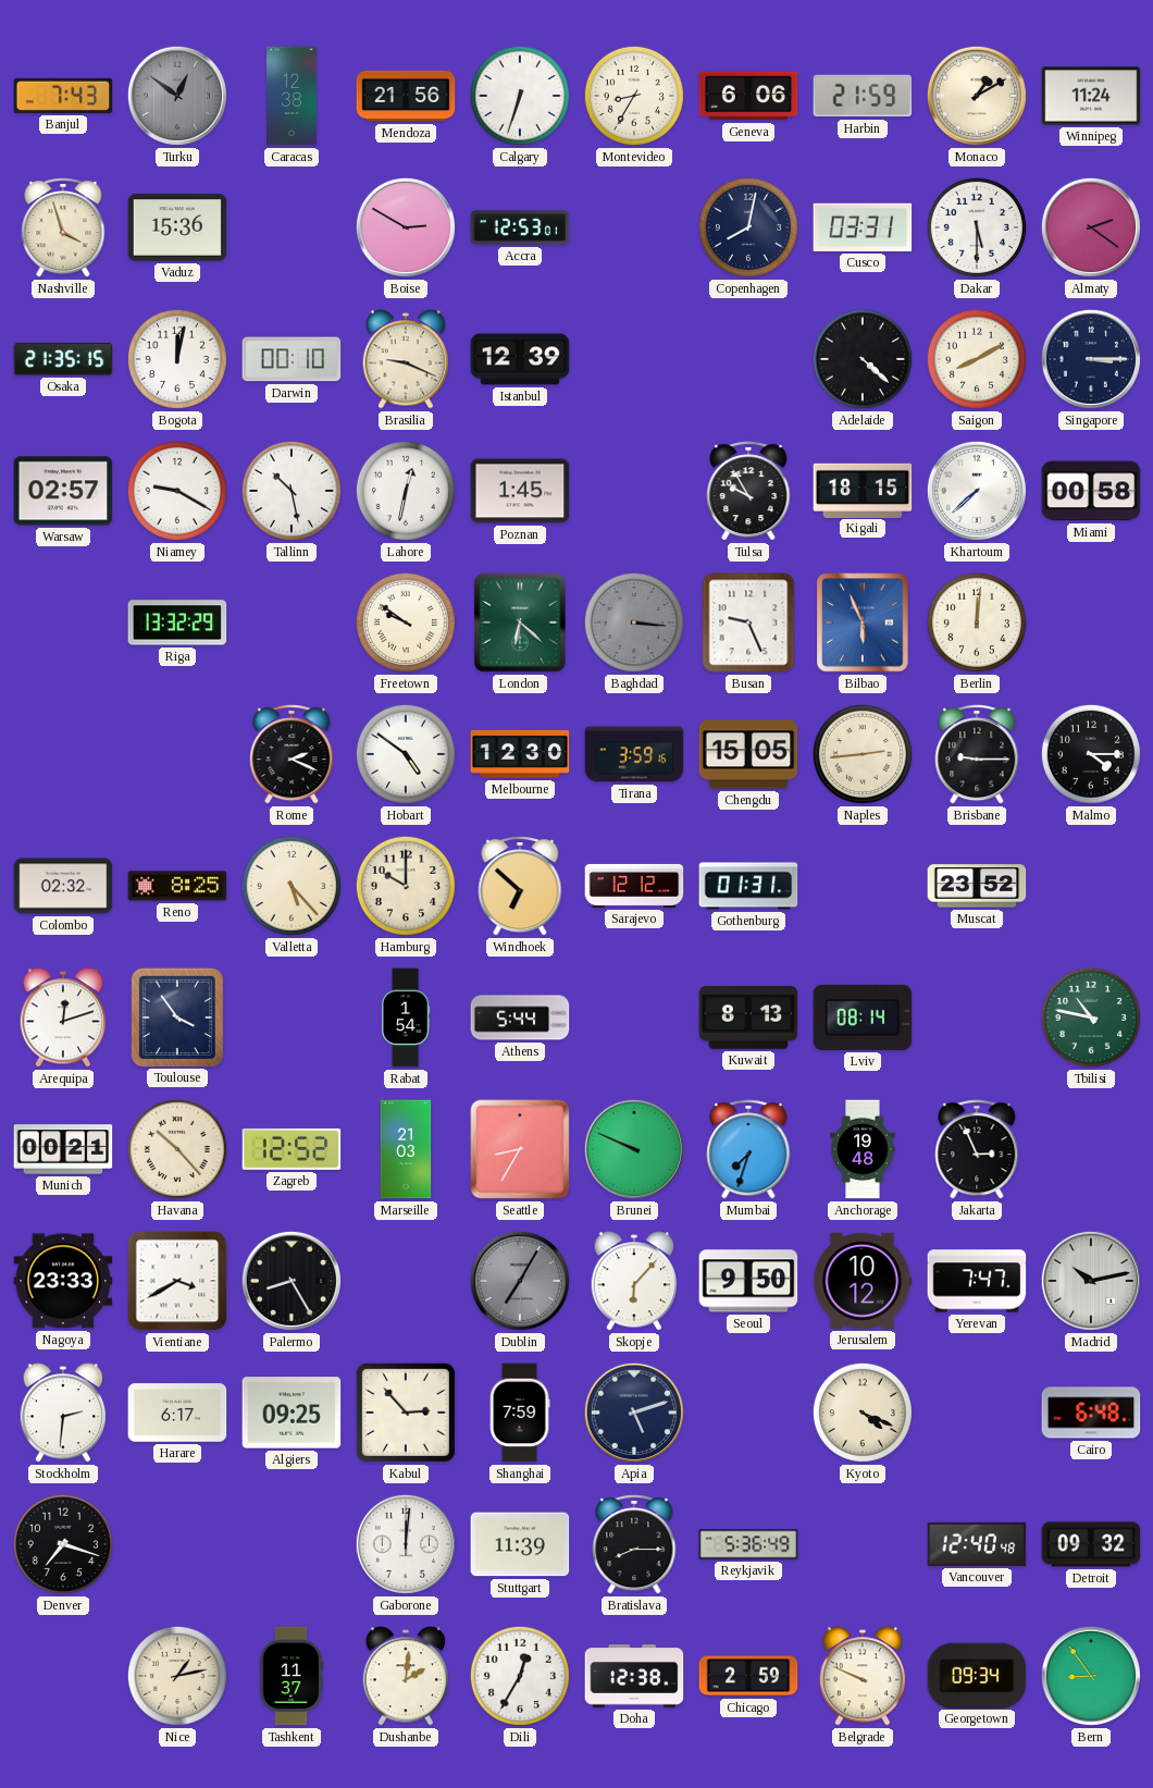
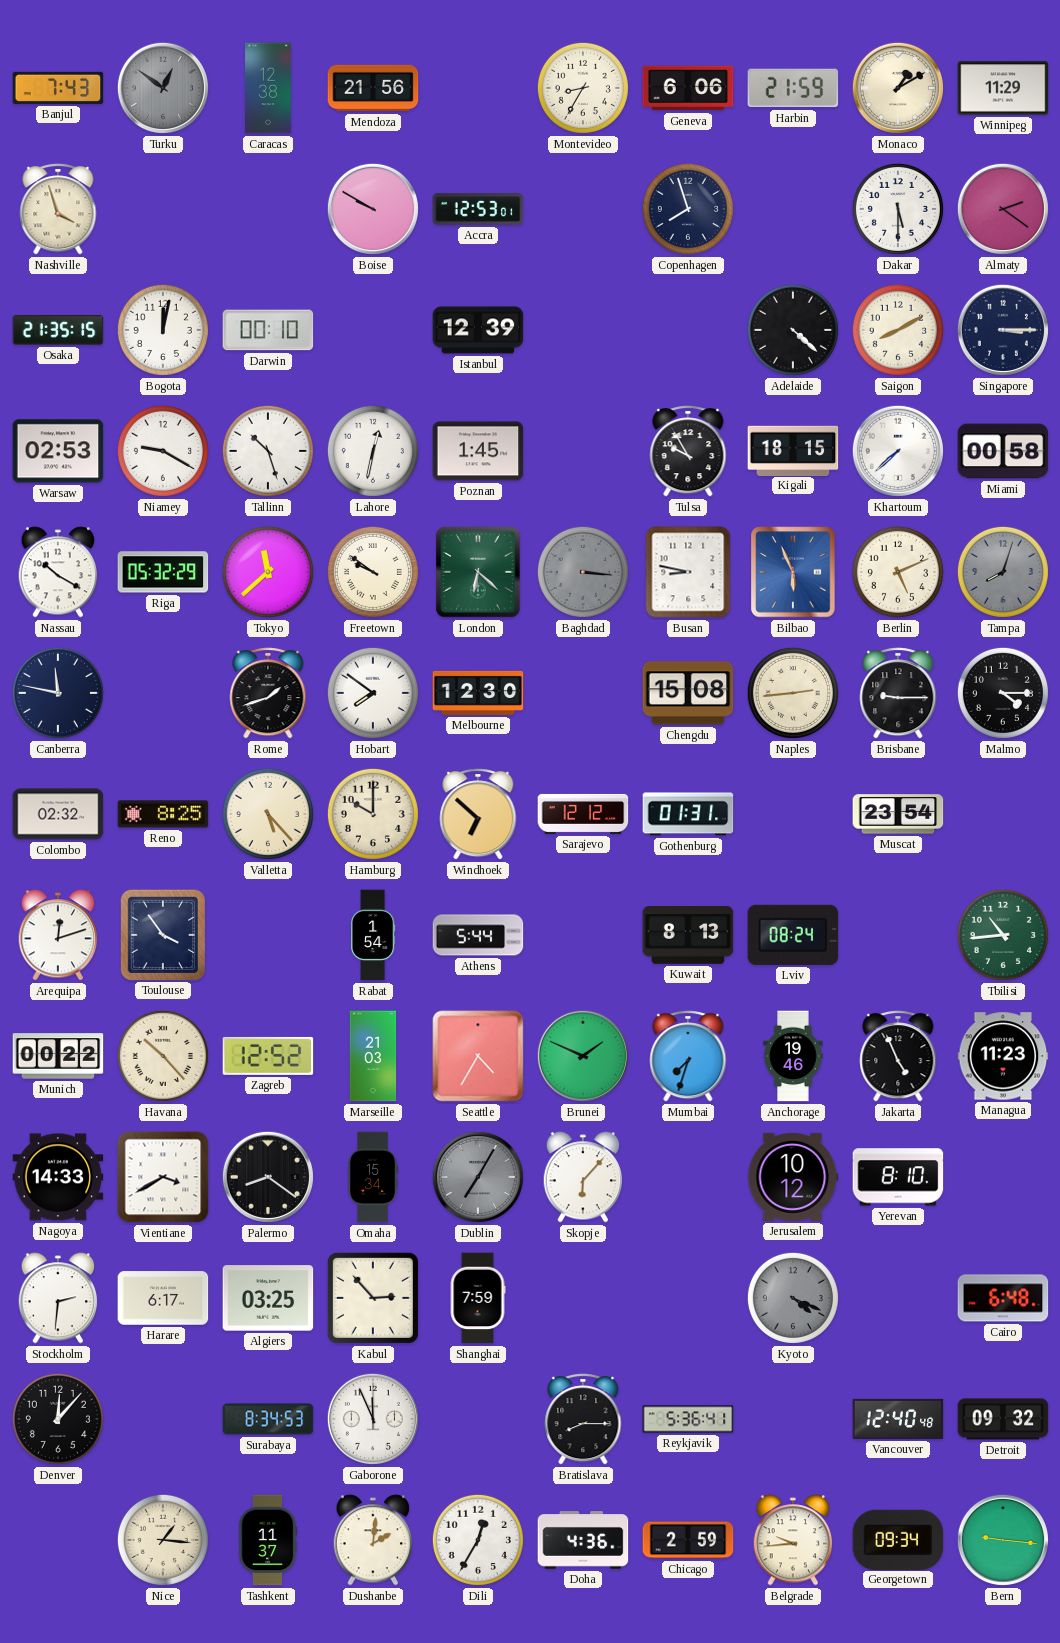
Calgary: 6:33 -> none (520, 96)
Winnipeg: 11:24 -> 11:29 (1003, 88)
Vaduz: 15:36 -> none (177, 227)
Boise: 2:50 -> 9:50 (373, 209)
Copenhagen: 8:02 -> 7:57 (688, 209)
Cusco: 03:31 -> none (863, 227)
Brasilia: 9:19 -> none (406, 359)
Warsaw: 02:57 -> 02:53 (58, 451)
Tallinn: 10:28 -> 10:27 (268, 451)
Nassau: none -> 10:20 (58, 572)
Riga: 13:32 -> 05:32 (163, 572)
Tokyo: none -> 11:38 (268, 572)
Busan: 9:26 -> 8:47 (688, 572)
Berlin: 12:01 -> 5:11 (898, 572)
Tampa: none -> 8:03 (1003, 572)
Canberra: none -> 11:47 (58, 693)
Rome: 2:19 -> 1:42 (268, 693)
Hobart: 4:51 -> 7:51 (373, 693)
Tirana: 3:59 -> none (634, 754)
Chengdu: 15:05 -> 15:08 (688, 693)
Muscat: 23:52 -> 23:54 (898, 814)
Lviv: 08:14 -> 08:24 (793, 935)
Tbilisi: 10:47 -> 10:44 (1003, 935)
Munich: 00:21 -> 00:22 (58, 1056)
Seattle: 8:35 -> 4:35 (478, 1056)
Brunei: 9:49 -> 1:49 (583, 1056)
Anchorage: 19:48 -> 19:46 (793, 1056)
Jakarta: 2:56 -> 4:56 (898, 1056)
Managua: none -> 11:23 (1003, 1056)
Nagoya: 23:33 -> 14:33 (58, 1177)
Palermo: 8:25 -> 8:21 (268, 1177)
Omaha: none -> 15:34 (373, 1177)
Seoul: 9:50 -> none (748, 1281)
Yerevan: 7:47 -> 8:10 (898, 1177)
Madrid: 10:13 -> none (1091, 1281)
Algiers: 09:25 -> 03:25 (268, 1298)
Apia: 5:12 -> none (634, 1413)
Kyoto dial: cream -> grey (793, 1298)
Denver: 7:18 -> 12:07 (58, 1419)
Surabaya: none -> 8:34 (268, 1419)
Gaborone: 12:01 -> 11:56 (373, 1419)
Stuttgart: 11:39 -> none (520, 1544)
Reykjavik: 5:36:49 -> 5:36:41 (688, 1419)
Nice: 1:13 -> 1:16 (163, 1540)
Doha: 12:38 -> 4:36 (583, 1540)
Belgrade: 9:49 -> 9:44 (793, 1540)
Bern: 8:54 -> 9:16 (1003, 1540)
